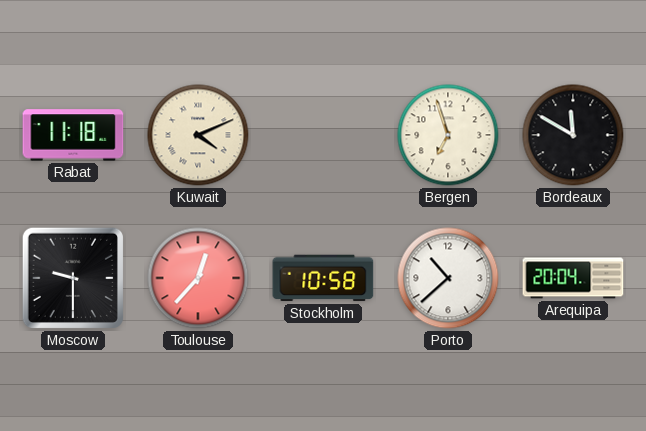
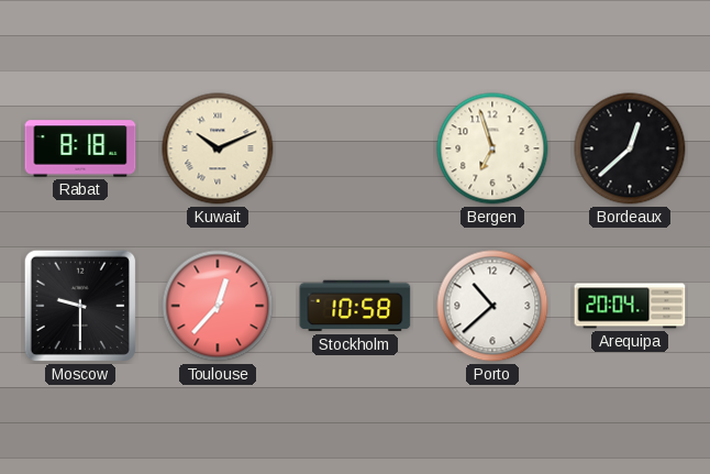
Rabat: 11:18 -> 8:18 (80, 148)
Kuwait: 4:11 -> 10:11 (218, 148)
Bordeaux: 11:50 -> 12:38 (630, 148)
